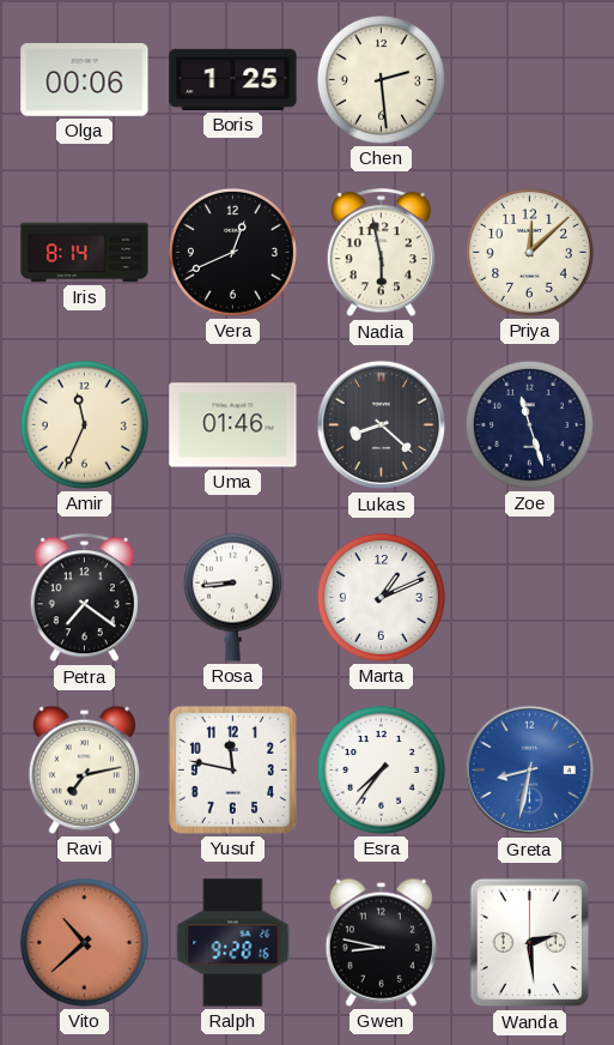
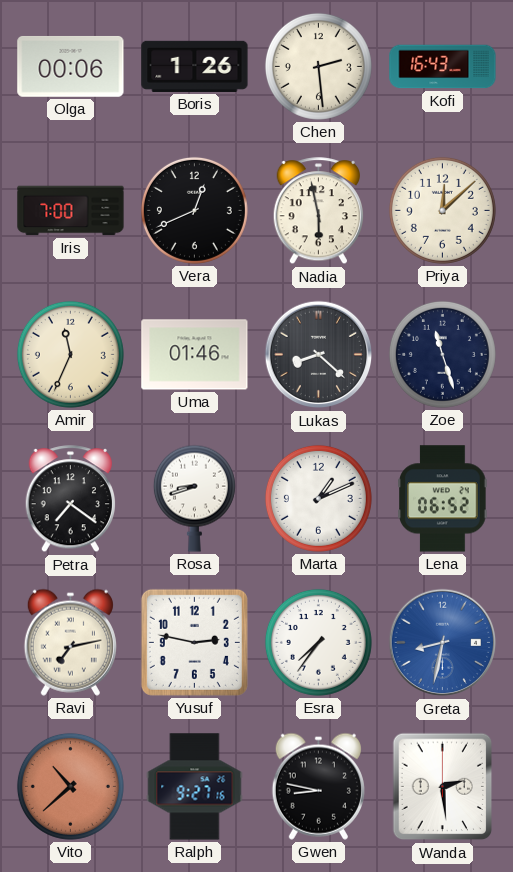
Boris: 1:25 -> 1:26 (195, 66)
Kofi: none -> 16:43 (443, 67)
Iris: 8:14 -> 7:00 (71, 211)
Rosa: 8:44 -> 8:42 (194, 498)
Lena: none -> 06:52 (443, 499)
Yusuf: 11:47 -> 2:47 (194, 642)
Ralph: 9:28 -> 9:27 (195, 787)
